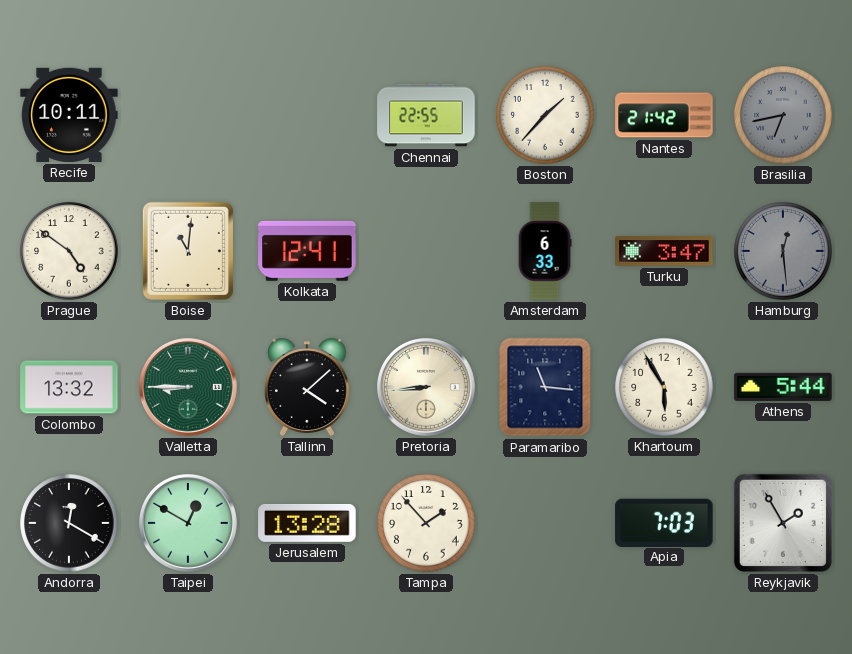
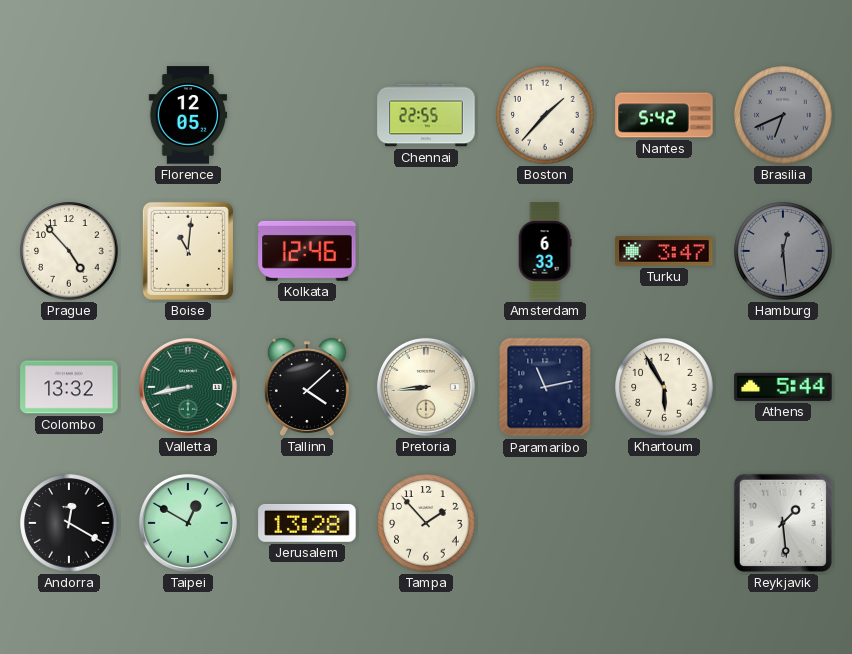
Recife: 10:11 -> none (69, 115)
Florence: none -> 12:05 (188, 115)
Nantes: 21:42 -> 5:42 (664, 115)
Brasilia: 6:43 -> 6:41 (783, 115)
Prague: 4:51 -> 4:53 (69, 251)
Kolkata: 12:41 -> 12:46 (307, 251)
Valletta: 8:45 -> 8:43 (188, 387)
Paramaribo: 11:16 -> 11:13 (545, 387)
Apia: 7:03 -> none (664, 522)
Reykjavik: 1:55 -> 1:29 (783, 523)
